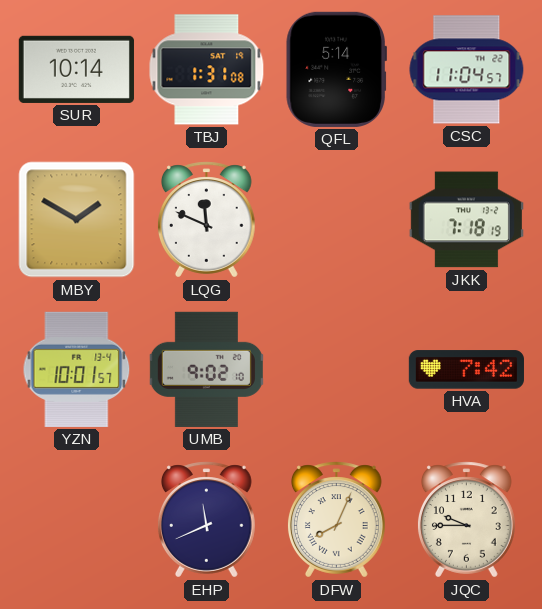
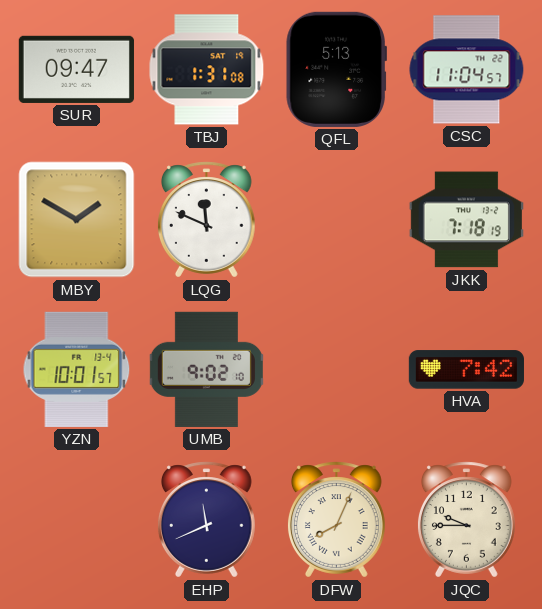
SUR: 10:14 -> 09:47 (76, 69)
QFL: 5:14 -> 5:13 (336, 69)
